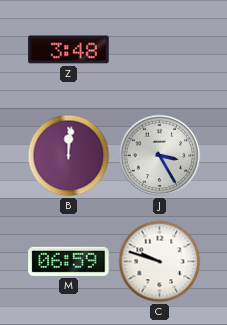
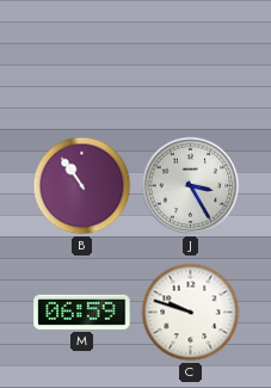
Z: 3:48 -> none (69, 50)
B: 12:01 -> 10:54 (82, 186)
